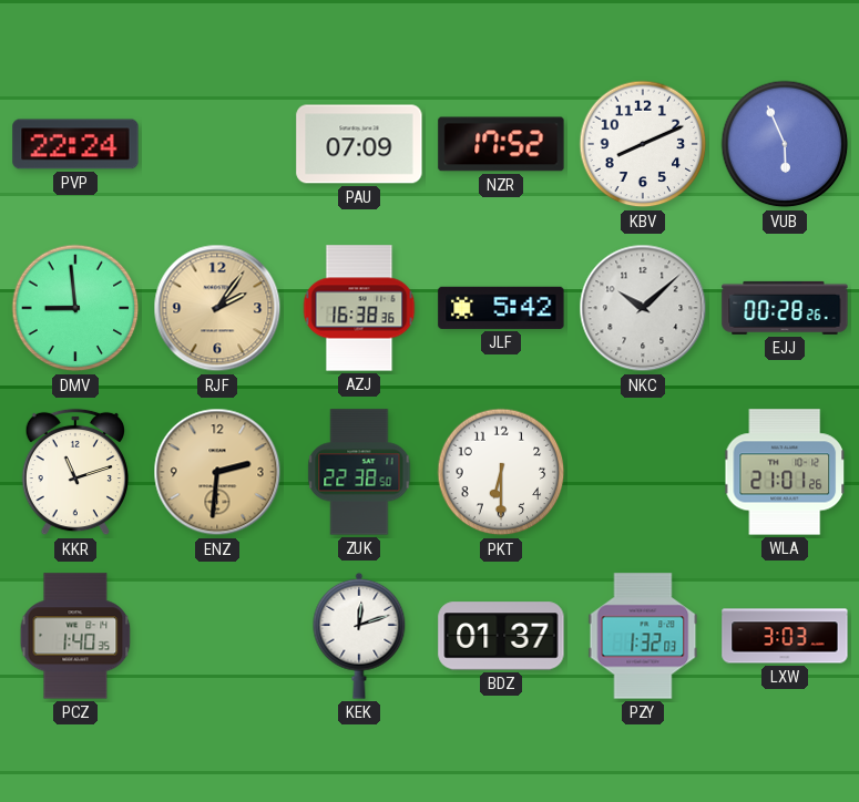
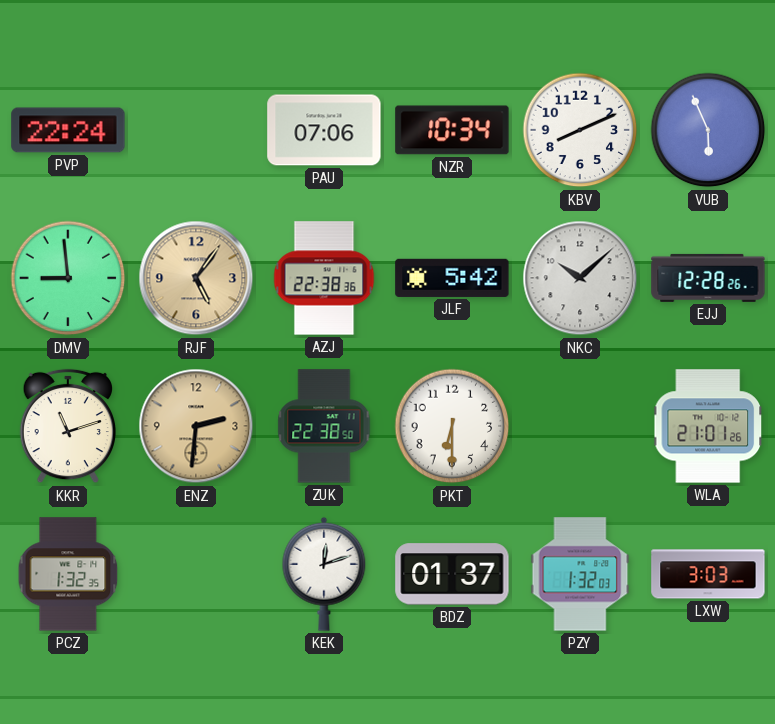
PAU: 07:09 -> 07:06 (324, 130)
NZR: 17:52 -> 10:34 (452, 130)
RJF: 2:06 -> 5:06 (196, 278)
AZJ: 16:38 -> 22:38 (324, 278)
EJJ: 00:28 -> 12:28 (708, 278)
PCZ: 1:40 -> 1:32 (68, 574)
